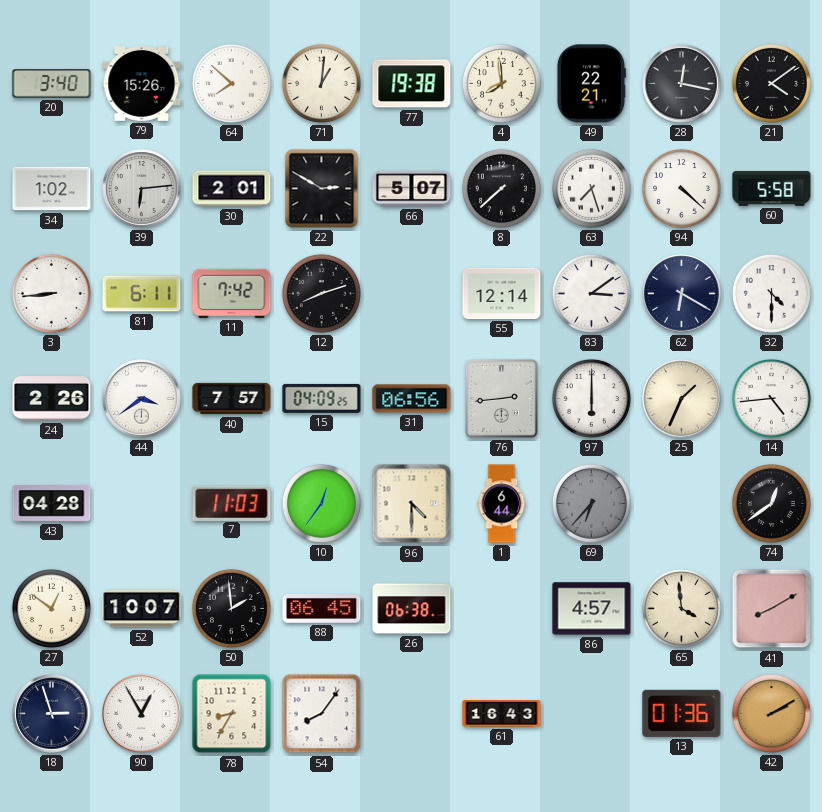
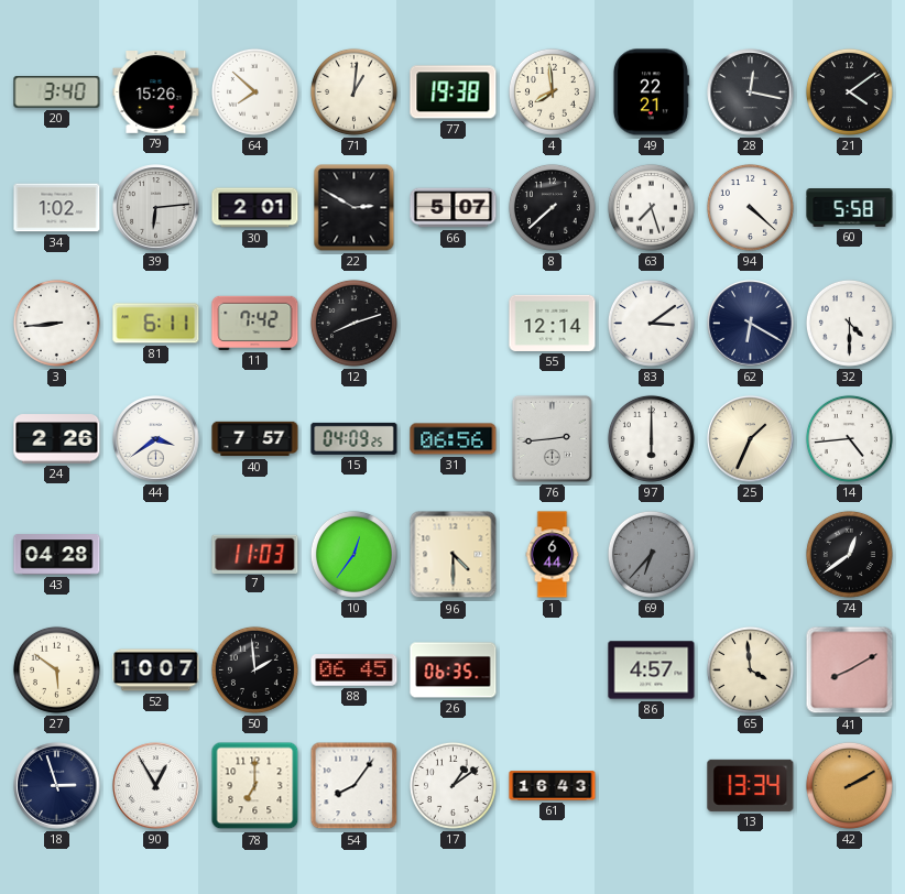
27: 12:51 -> 5:51 (56, 669)
26: 06:38 -> 06:35 (454, 670)
78: 8:35 -> 7:00 (255, 786)
17: none -> 1:09 (452, 785)
13: 01:36 -> 13:34 (751, 785)
